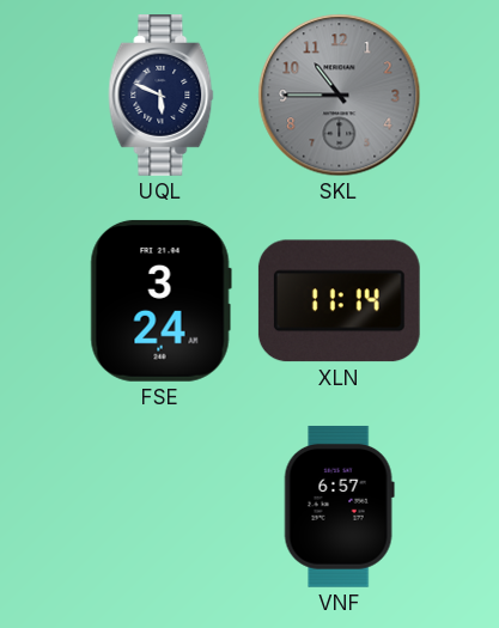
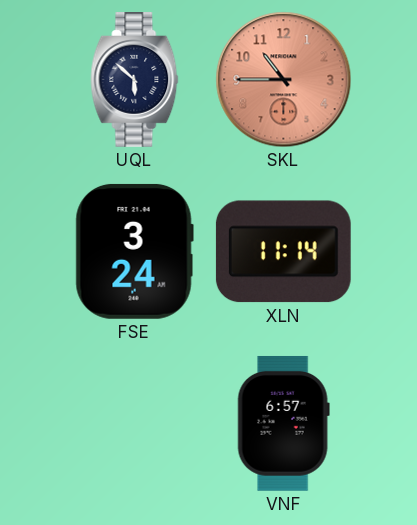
UQL: 5:49 -> 5:52 (135, 80)
SKL dial: grey -> salmon (284, 80)
